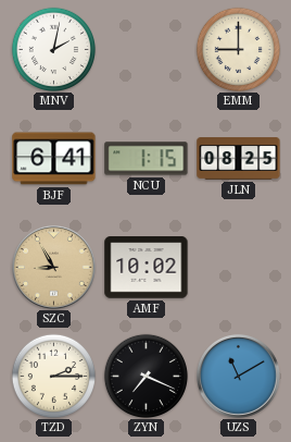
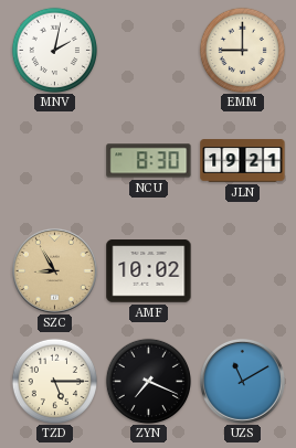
BJF: 6:41 -> none (54, 159)
NCU: 1:15 -> 8:30 (149, 161)
JLN: 08:25 -> 19:21 (243, 161)
TZD: 2:15 -> 5:15 (54, 381)
